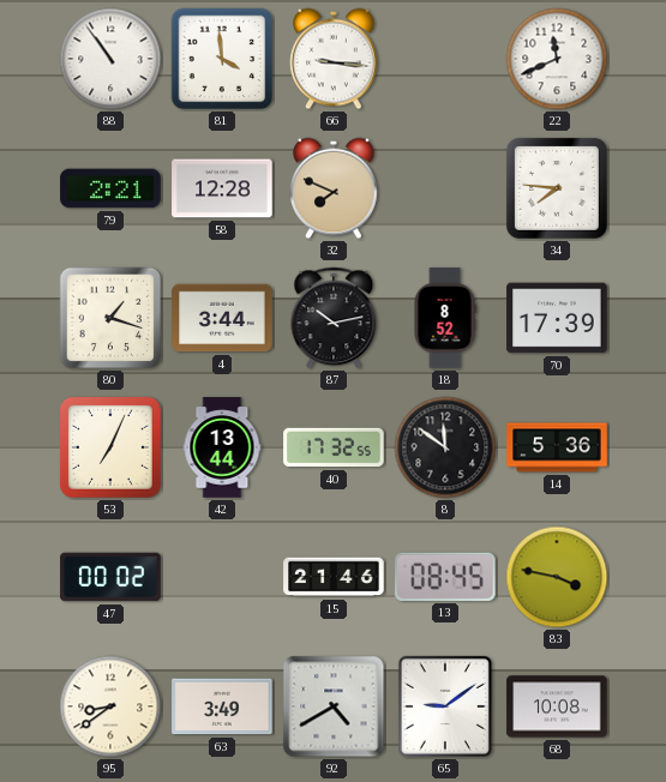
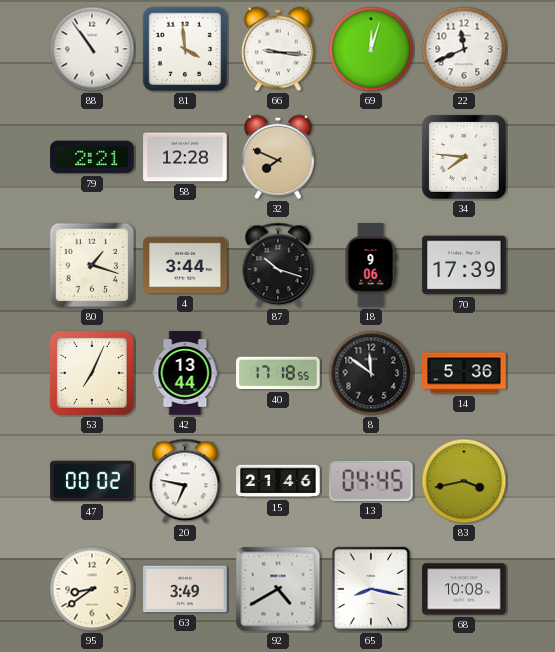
69: none -> 12:03 (371, 49)
87: 10:13 -> 10:18 (278, 265)
18: 8:52 -> 9:06 (371, 265)
40: 17:32 -> 17:18 (278, 373)
20: none -> 6:47 (185, 481)
13: 08:45 -> 04:45 (372, 481)
83: 3:47 -> 3:43 (464, 481)
65: 9:09 -> 8:17 (371, 589)
